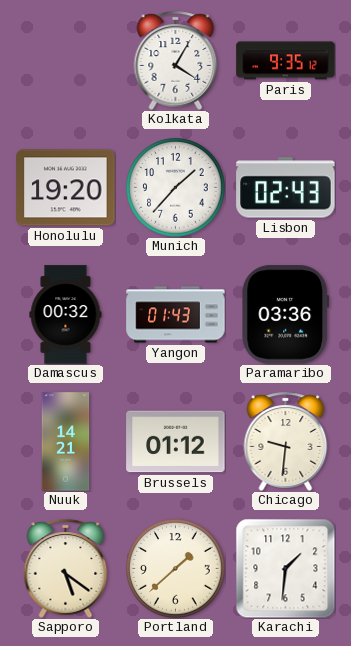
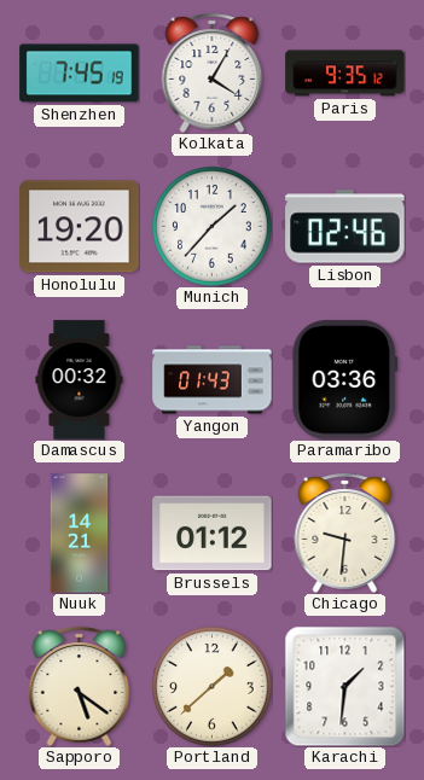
Shenzhen: none -> 7:45 (80, 74)
Lisbon: 02:43 -> 02:46 (345, 227)
